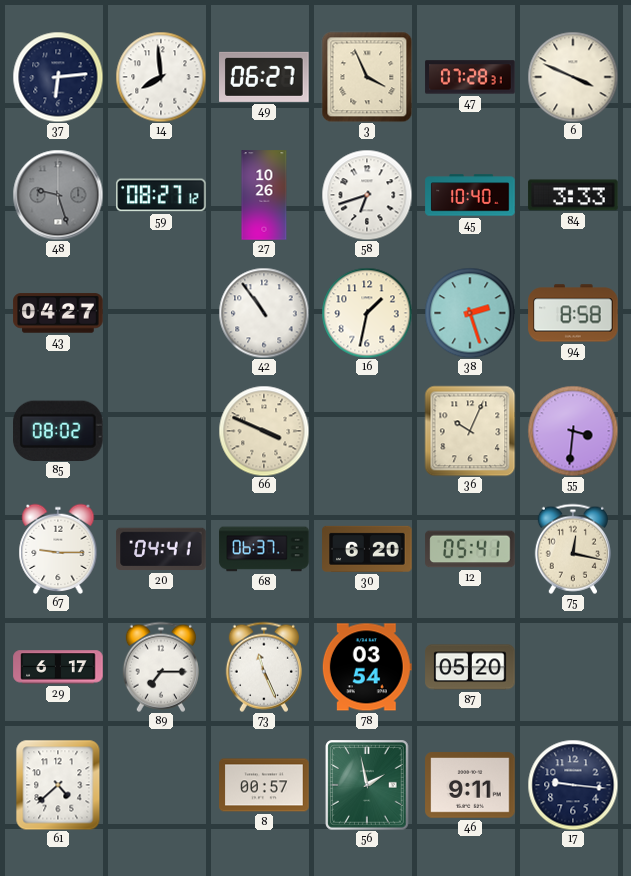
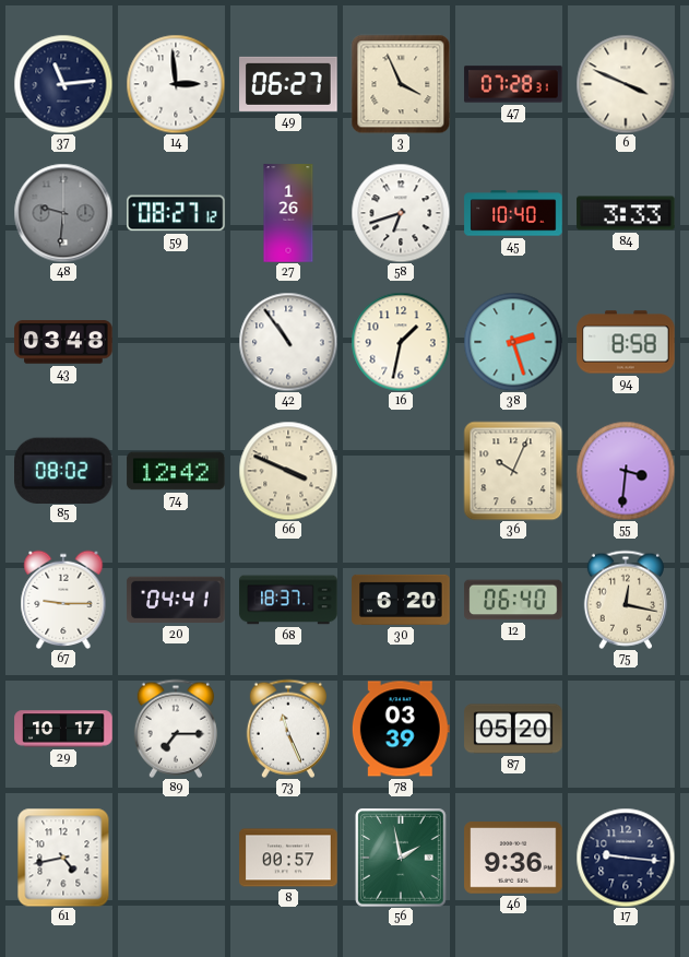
37: 6:14 -> 11:14 (63, 84)
14: 7:59 -> 2:59 (176, 84)
48: 9:27 -> 9:31 (63, 213)
27: 10:26 -> 1:26 (288, 213)
43: 04:27 -> 03:48 (63, 342)
74: none -> 12:42 (176, 471)
68: 06:37 -> 18:37 (288, 600)
12: 05:41 -> 06:40 (513, 600)
29: 6:17 -> 10:17 (63, 729)
78: 03:54 -> 03:39 (401, 729)
61: 4:38 -> 4:43 (63, 858)
46: 9:11 -> 9:36 (513, 858)
